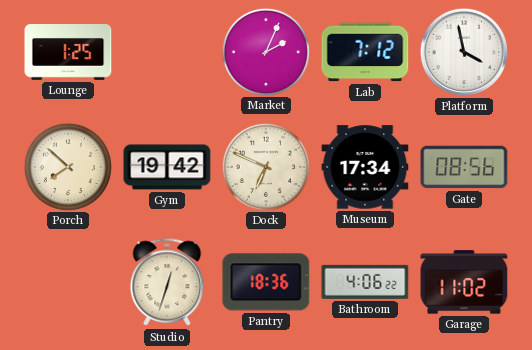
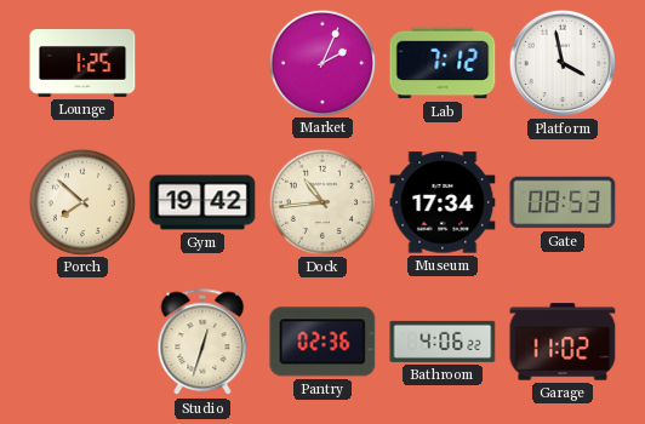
Dock: 6:49 -> 10:44 (321, 201)
Gate: 08:56 -> 08:53 (563, 202)
Pantry: 18:36 -> 02:36 (322, 342)
